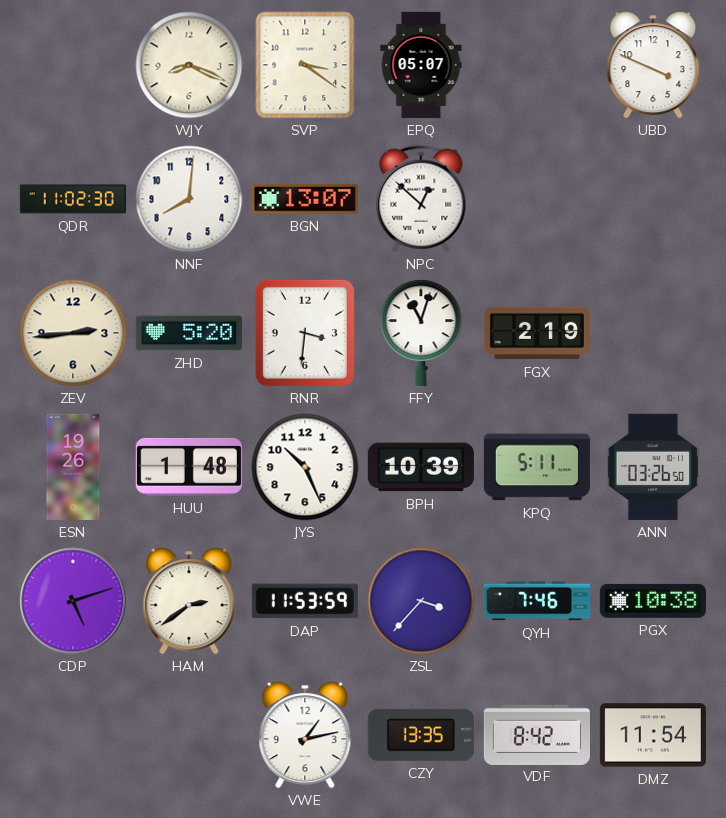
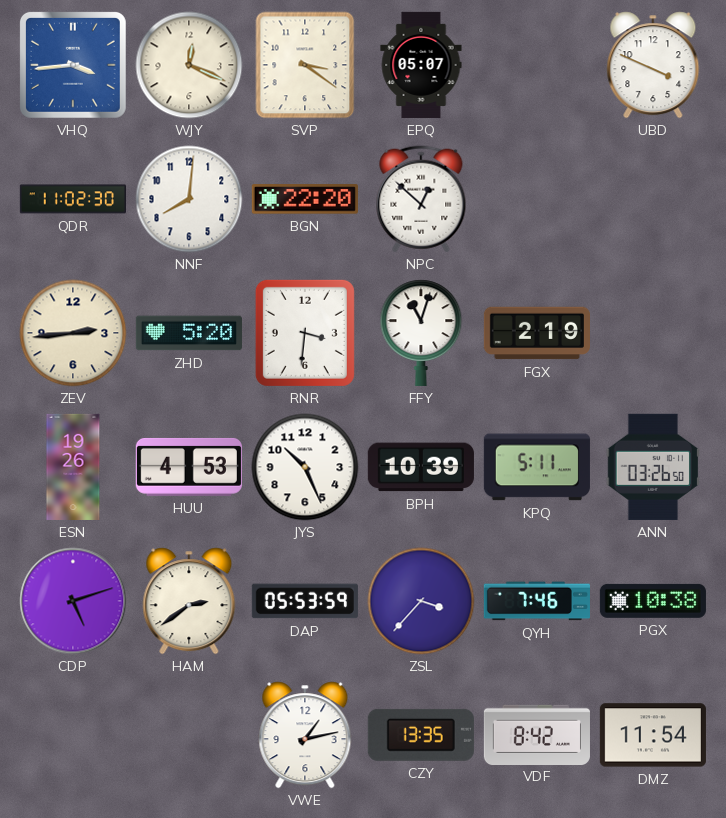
VHQ: none -> 3:44 (73, 65)
WJY: 8:19 -> 12:19 (189, 65)
BGN: 13:07 -> 22:20 (305, 199)
HUU: 1:48 -> 4:53 (189, 467)
DAP: 11:53 -> 05:53 (305, 601)
